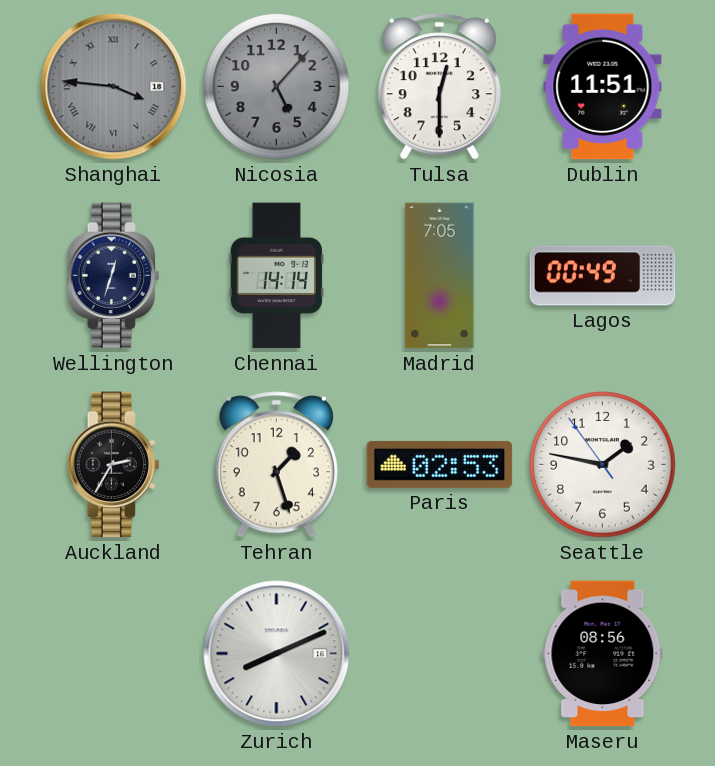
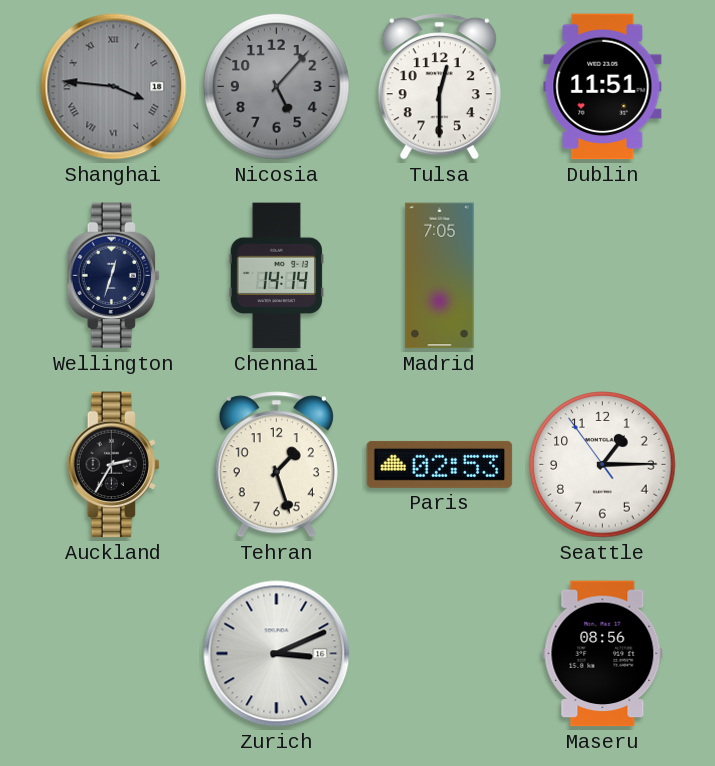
Lagos: 00:49 -> none (603, 276)
Seattle: 1:46 -> 1:14 (603, 465)
Zurich: 8:11 -> 3:11 (277, 654)
